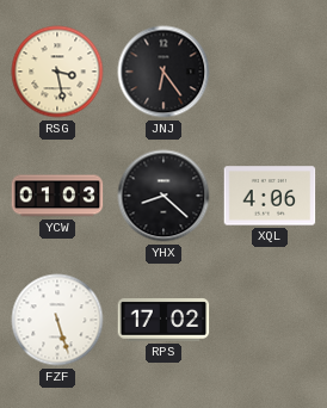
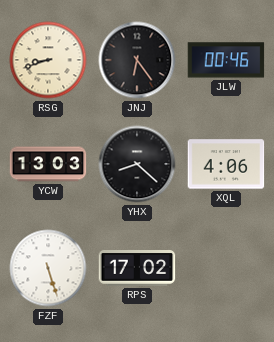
RSG: 3:28 -> 8:42 (48, 60)
JLW: none -> 00:46 (226, 60)
YCW: 01:03 -> 13:03 (48, 164)
